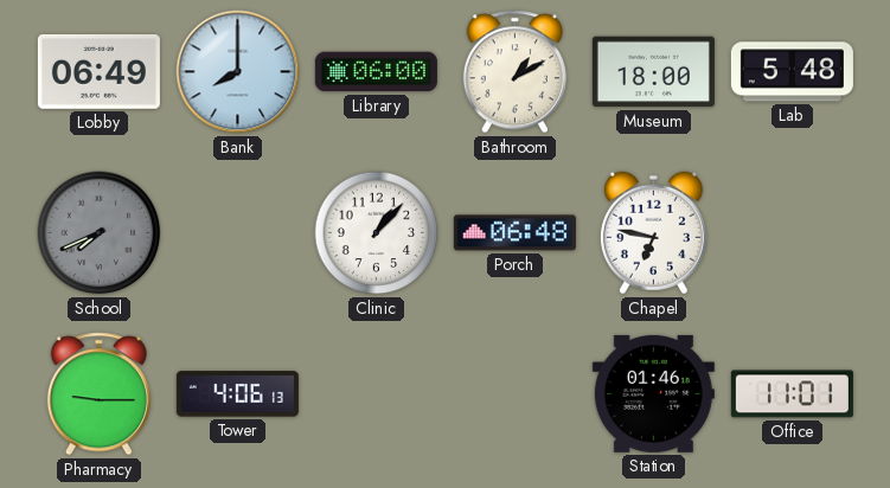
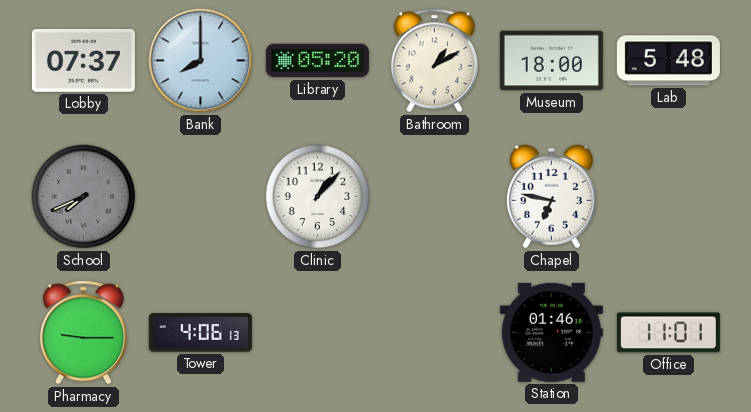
Lobby: 06:49 -> 07:37 (83, 60)
Library: 06:00 -> 05:20 (317, 61)
Porch: 06:48 -> none (514, 233)
